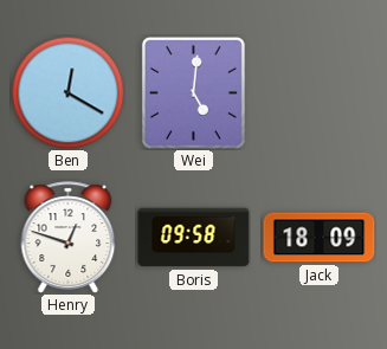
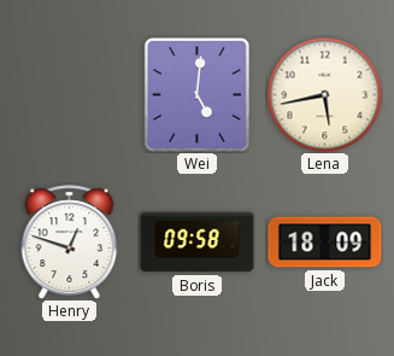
Ben: 12:20 -> none (67, 92)
Lena: none -> 5:43 (324, 94)
